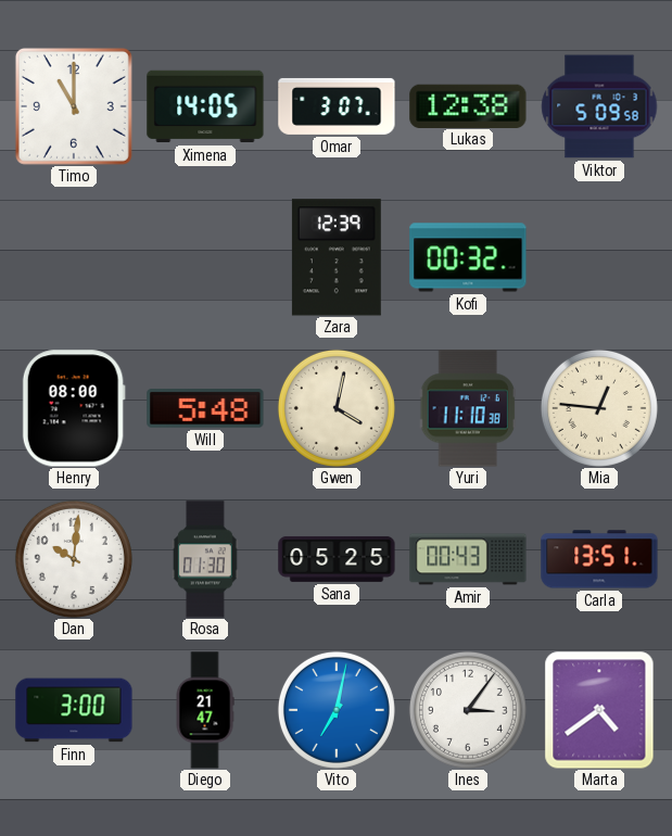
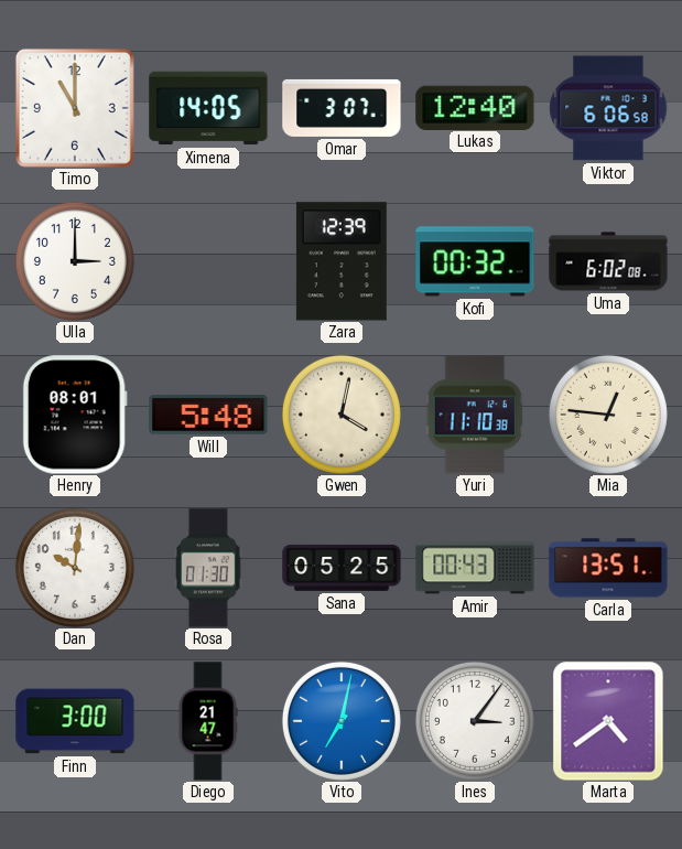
Lukas: 12:38 -> 12:40 (475, 107)
Viktor: 5:09 -> 6:06 (608, 108)
Ulla: none -> 3:00 (75, 261)
Uma: none -> 6:02 (608, 261)
Henry: 08:00 -> 08:01 (75, 415)
